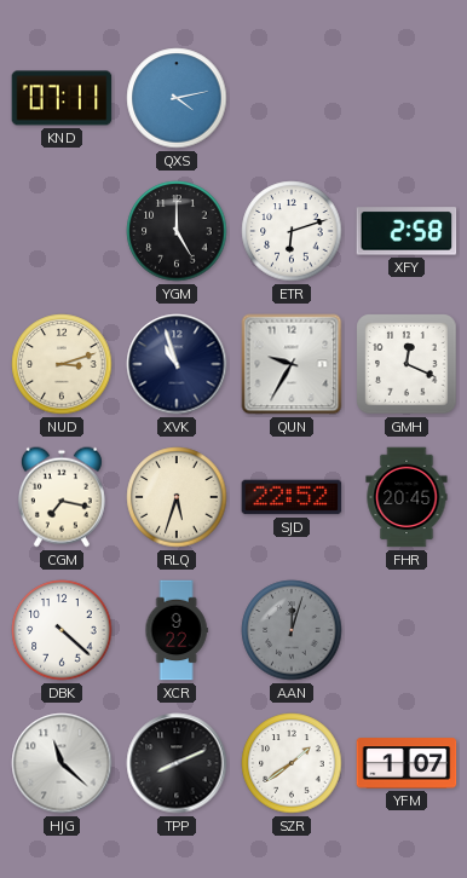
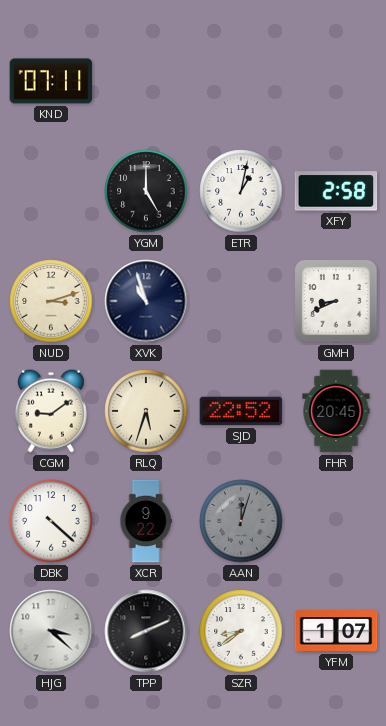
QXS: 4:13 -> none (177, 98)
ETR: 6:12 -> 1:02 (241, 191)
QUN: 9:35 -> none (292, 364)
GMH: 12:19 -> 8:41 (336, 301)
CGM: 7:17 -> 9:09 (51, 411)
HJG: 11:22 -> 3:22 (51, 631)
SZR: 1:39 -> 8:39 (241, 631)
